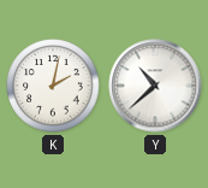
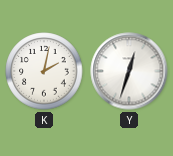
Y: 10:38 -> 12:33 (129, 71)
